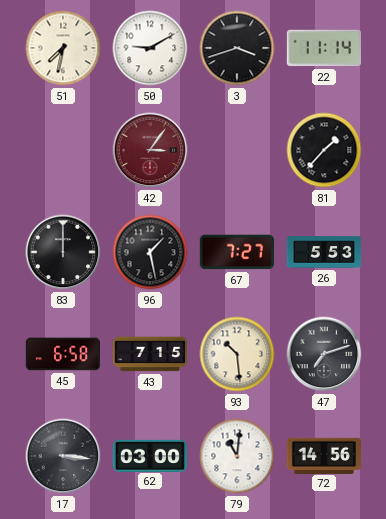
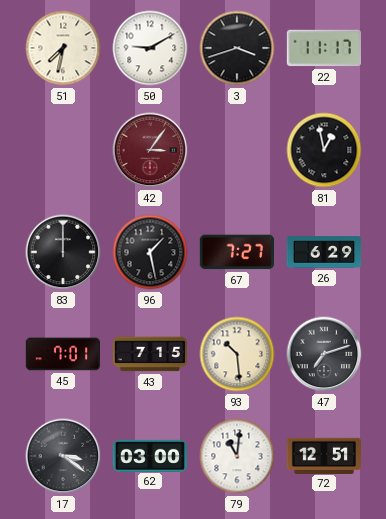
22: 11:14 -> 11:17 (323, 48)
81: 1:37 -> 12:58 (324, 150)
26: 5:53 -> 6:29 (324, 252)
45: 6:58 -> 7:01 (63, 354)
17: 3:16 -> 3:21 (63, 456)
72: 14:56 -> 12:51 (323, 455)
